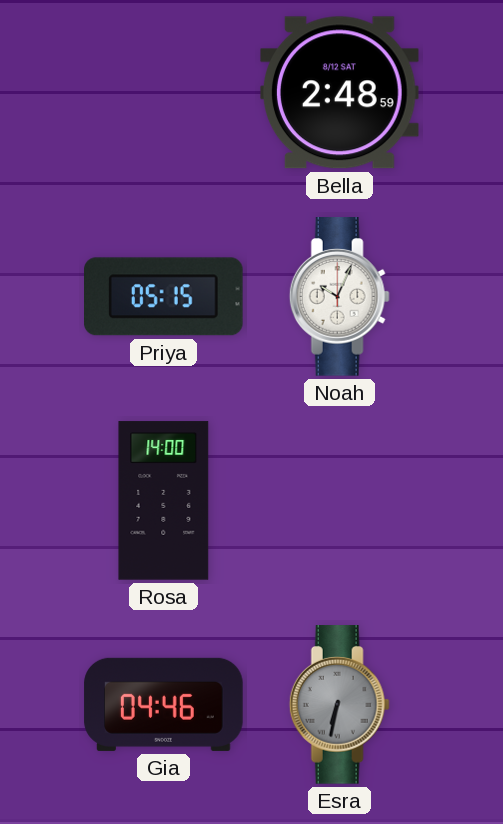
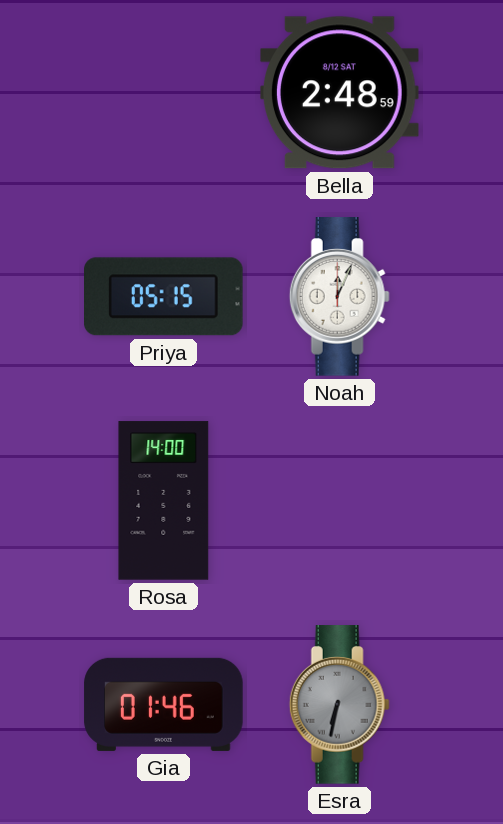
Noah: 10:04 -> 12:04 (339, 297)
Gia: 04:46 -> 01:46 (164, 704)
